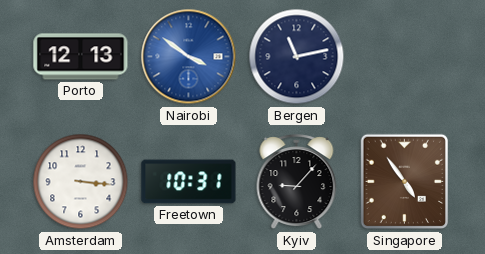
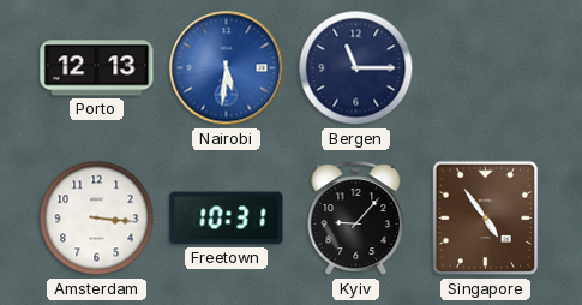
Nairobi: 3:51 -> 5:31 (227, 68)
Bergen: 11:13 -> 11:15 (356, 68)
